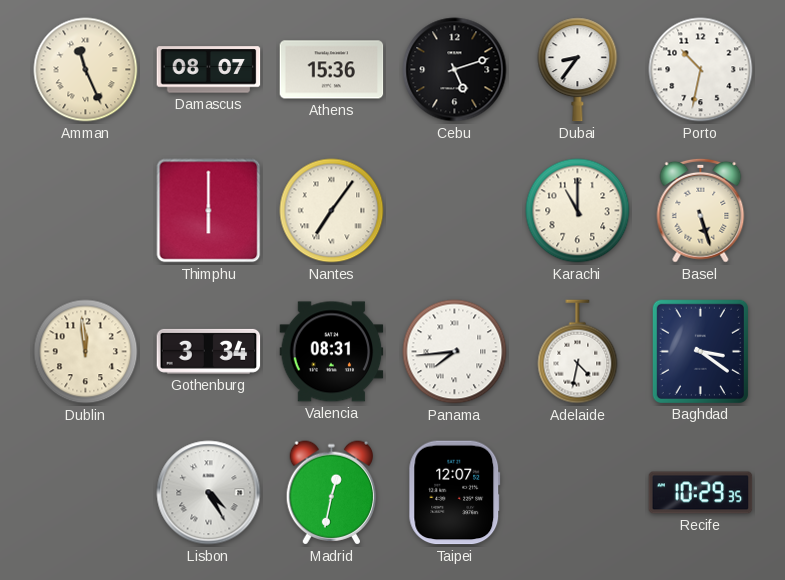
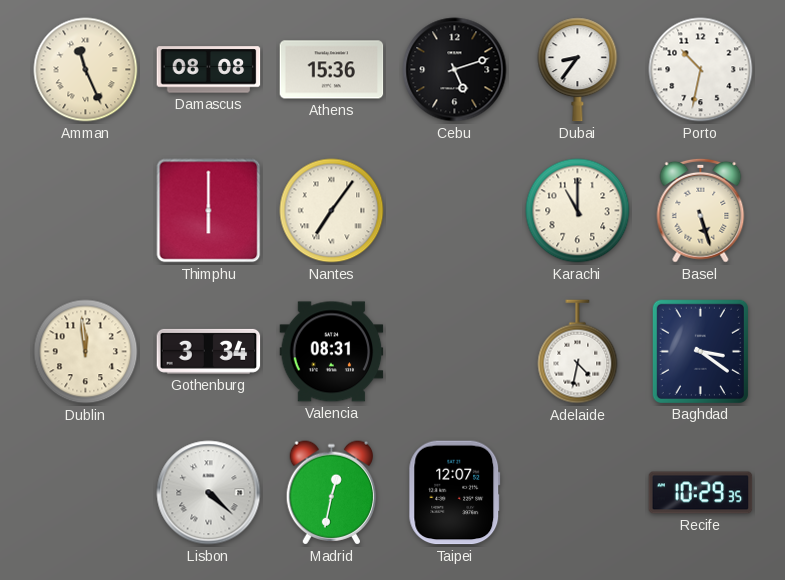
Damascus: 08:07 -> 08:08 (209, 70)
Panama: 7:44 -> none (455, 352)
Lisbon: 4:25 -> 4:22 (209, 493)
